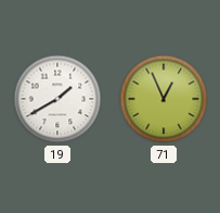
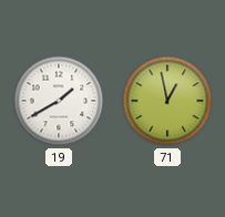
71: 12:56 -> 12:58 (167, 101)
